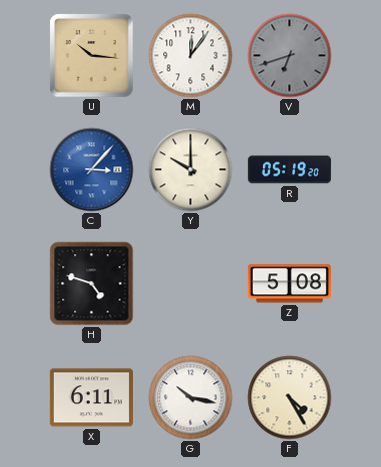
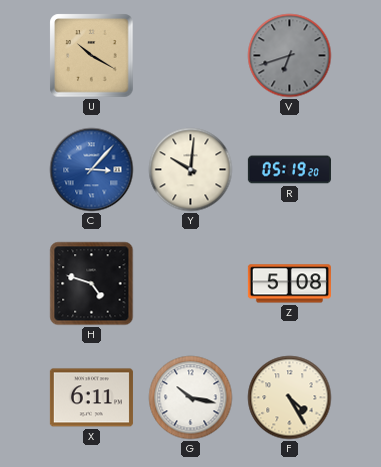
U: 10:16 -> 10:20 (92, 56)
M: 12:06 -> none (191, 56)
Y: 10:00 -> 10:01 (191, 170)
